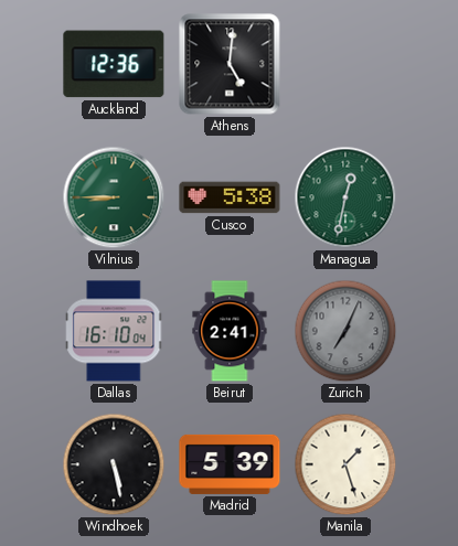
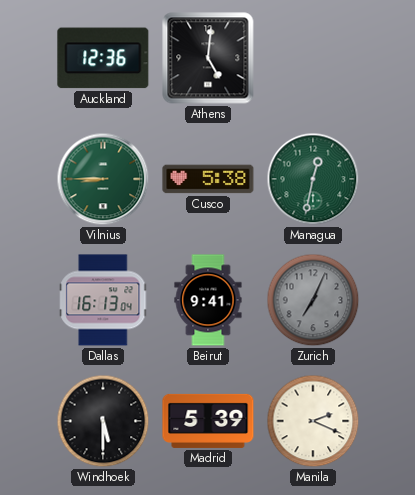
Dallas: 16:10 -> 16:13 (104, 300)
Beirut: 2:41 -> 9:41 (208, 300)
Windhoek: 5:28 -> 5:30 (103, 421)
Manila: 1:27 -> 2:19 (313, 421)
